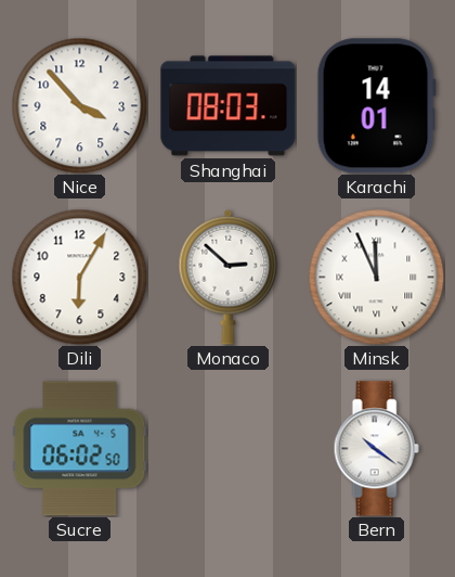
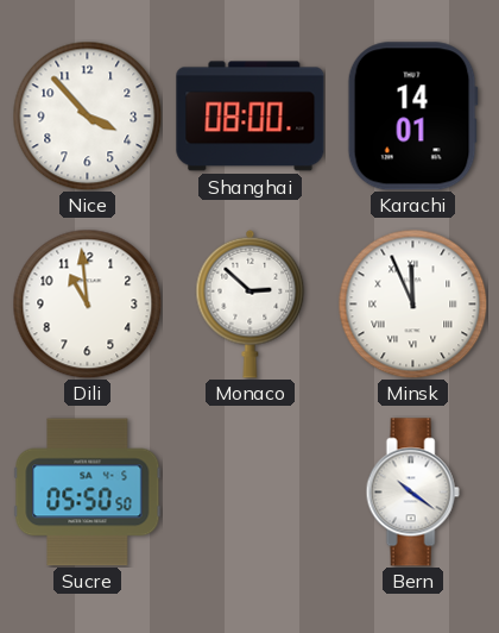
Shanghai: 08:03 -> 08:00 (251, 117)
Dili: 6:05 -> 10:59 (87, 303)
Sucre: 06:02 -> 05:50 (88, 493)
